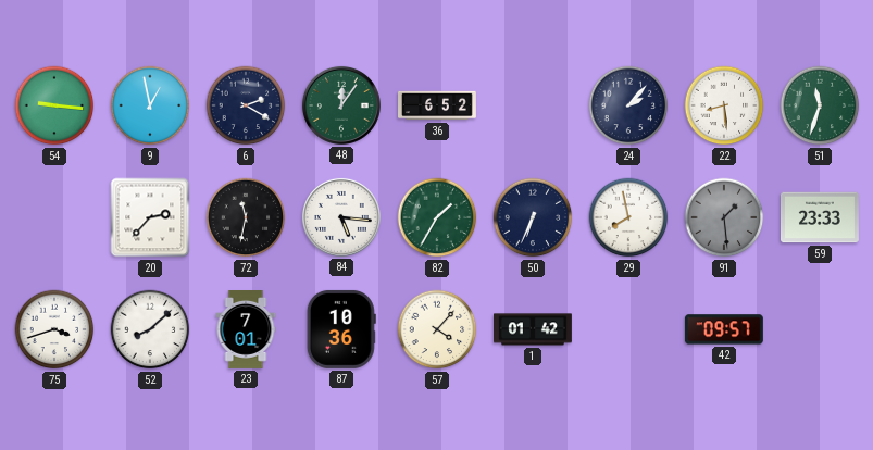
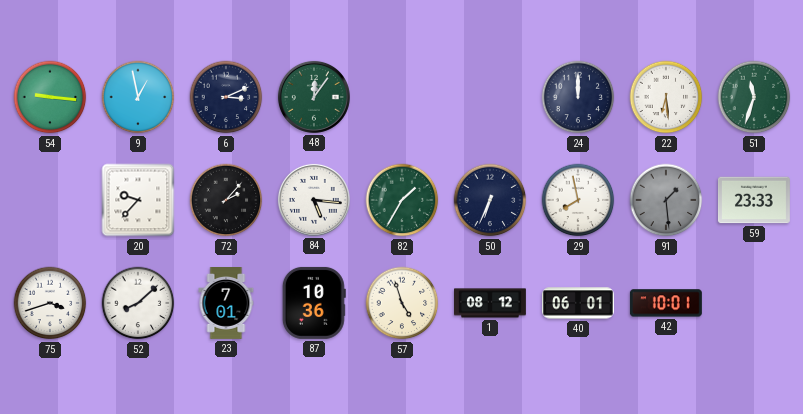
6: 2:20 -> 3:11 (226, 97)
36: 6:52 -> none (438, 105)
24: 2:07 -> 12:00 (578, 97)
22: 8:29 -> 6:29 (666, 97)
20: 2:37 -> 9:37 (138, 200)
72: 11:32 -> 2:07 (226, 200)
57: 4:07 -> 4:57 (402, 303)
1: 01:42 -> 08:12 (491, 303)
40: none -> 06:01 (579, 303)
42: 09:57 -> 10:01 (666, 303)
